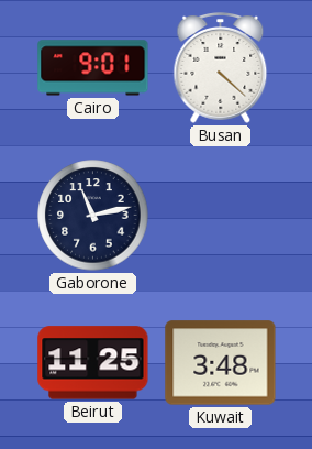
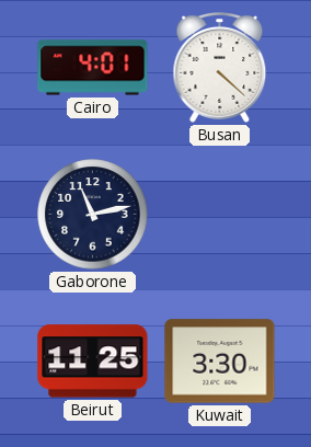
Cairo: 9:01 -> 4:01 (93, 68)
Kuwait: 3:48 -> 3:30 (220, 362)
